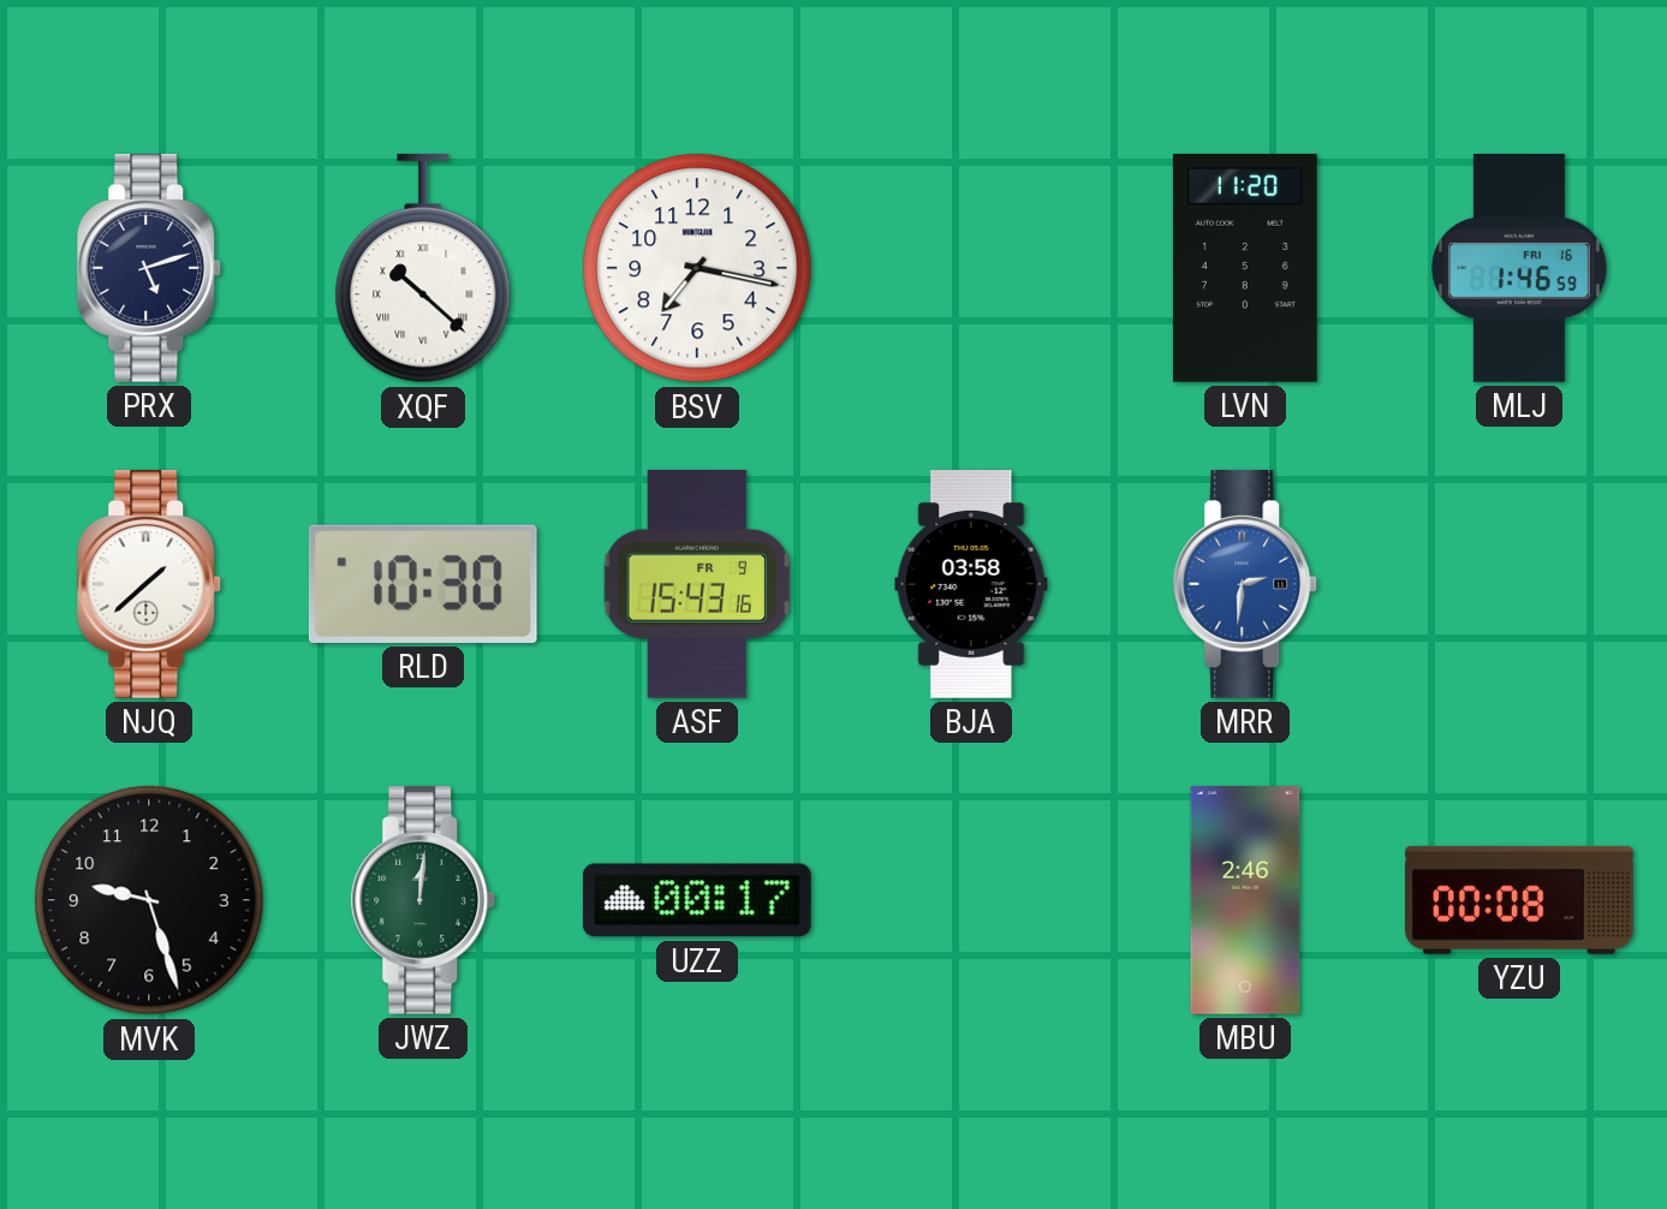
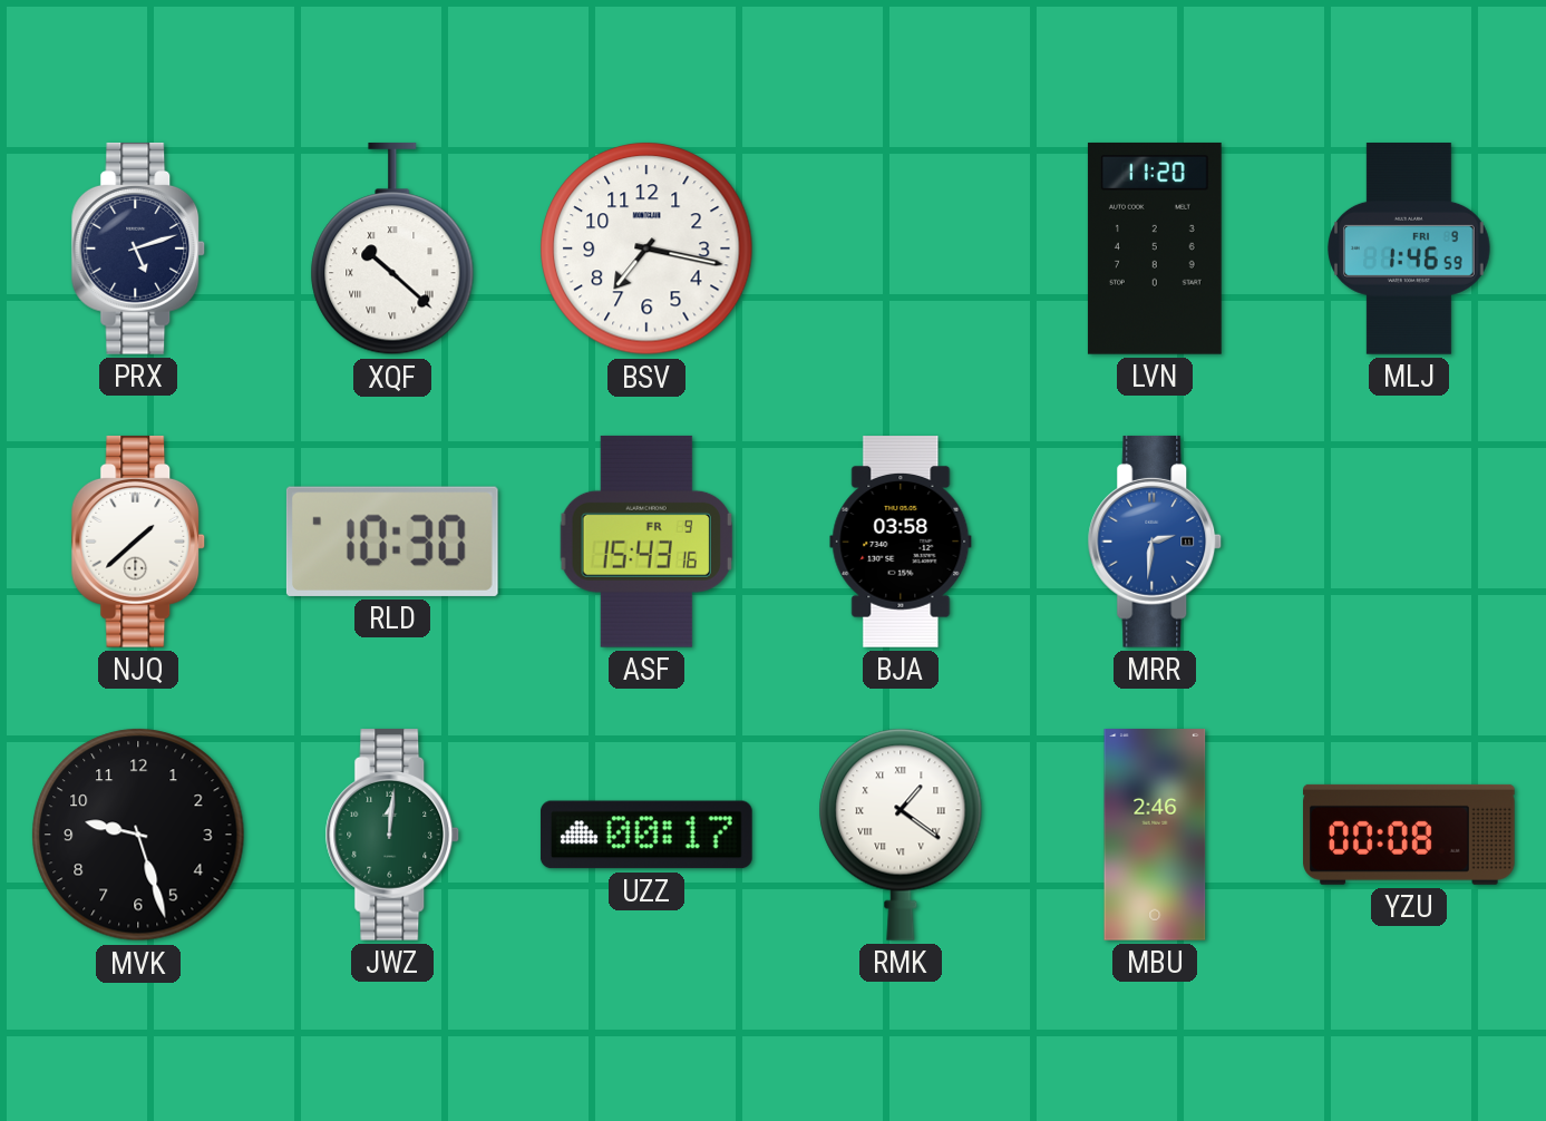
MLJ date: FRI 16 -> FRI 9 (1410, 250)
RMK: none -> 1:21 (901, 835)
